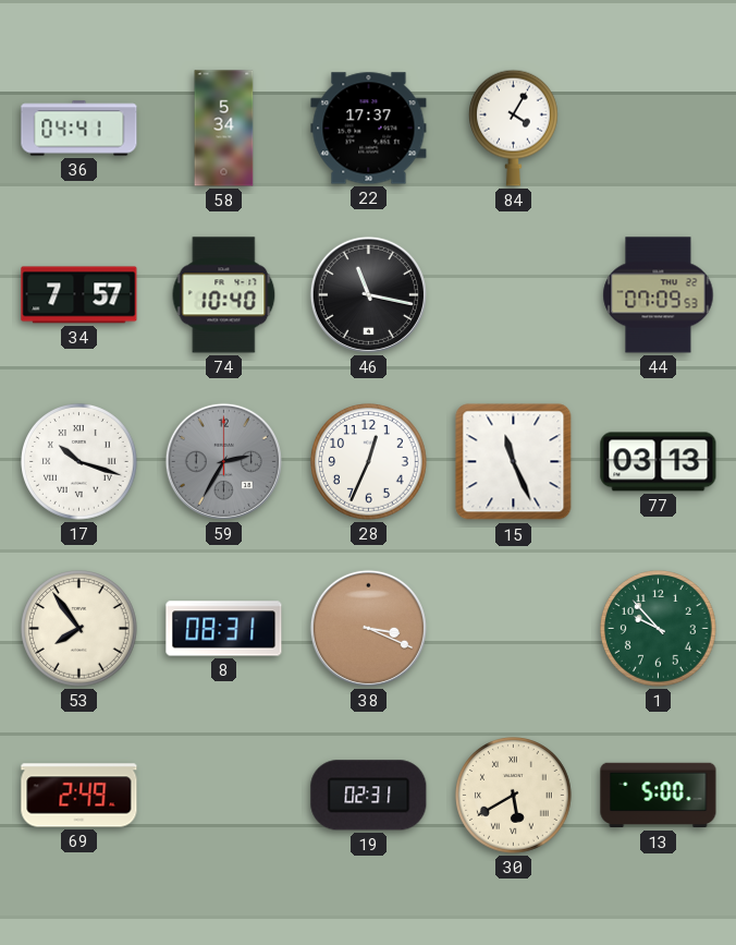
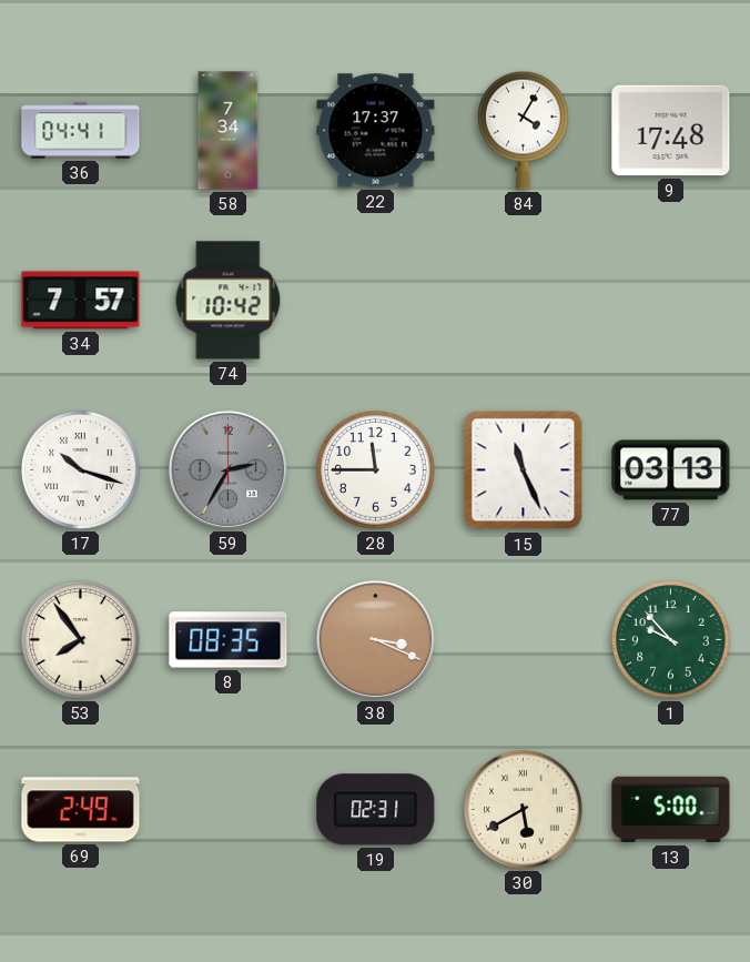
58: 5:34 -> 7:34 (229, 131)
9: none -> 17:48 (671, 131)
74: 10:40 -> 10:42 (229, 301)
46: 11:17 -> none (368, 294)
44: 07:09 -> none (659, 295)
28: 12:34 -> 11:45 (376, 470)
8: 08:31 -> 08:35 (229, 640)
